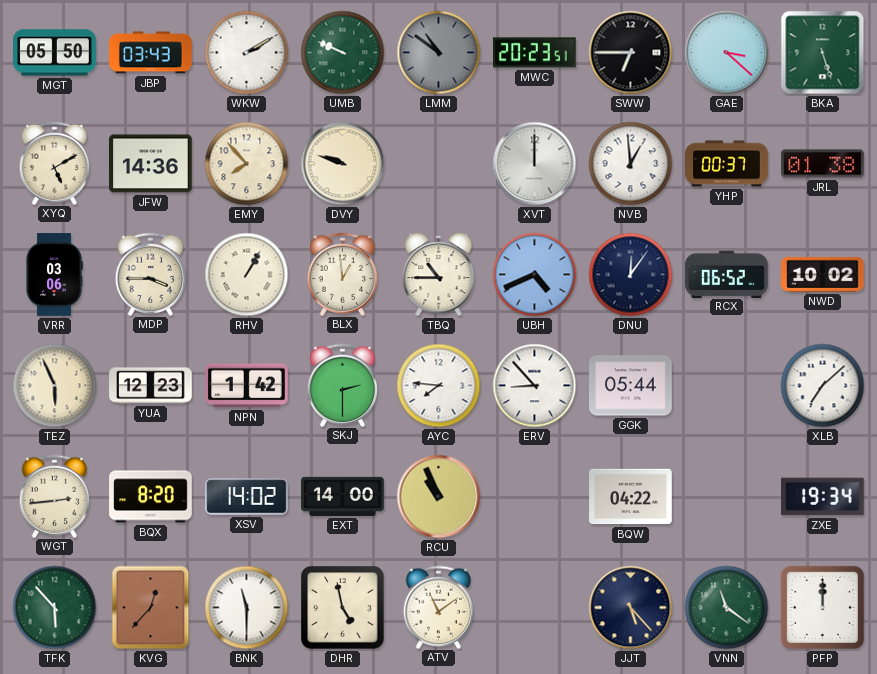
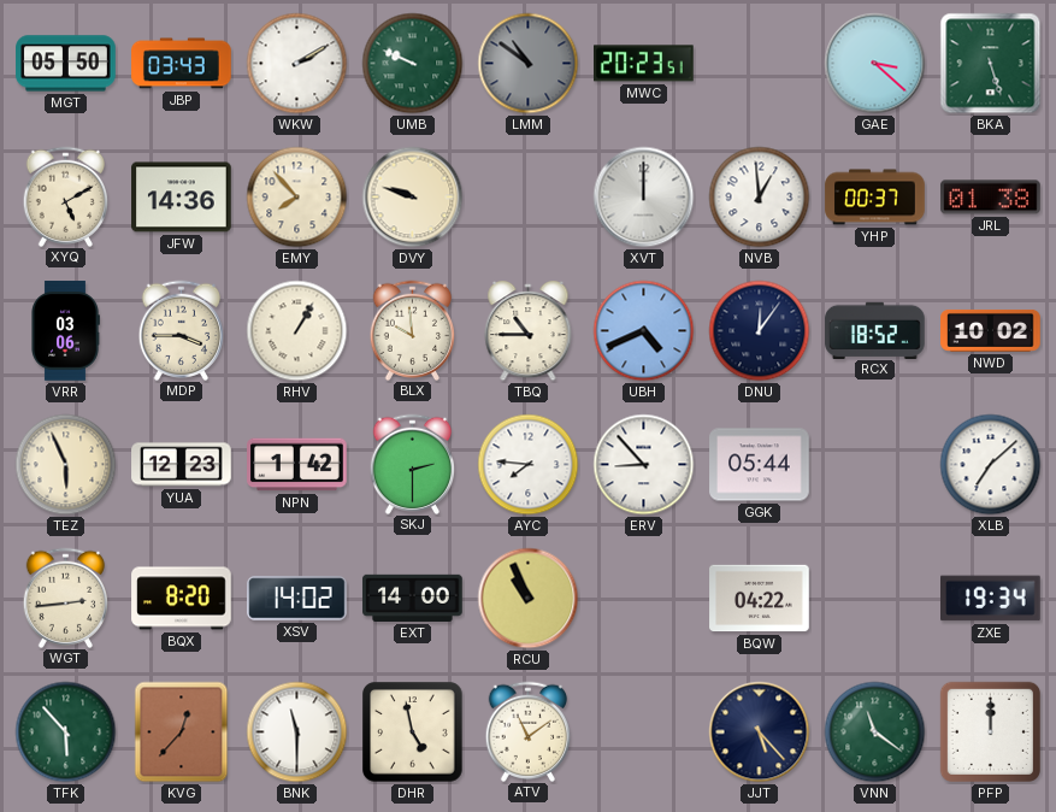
SWW: 6:45 -> none (631, 53)
BLX: 12:59 -> 9:59 (413, 330)
RCX: 06:52 -> 18:52 (875, 330)
